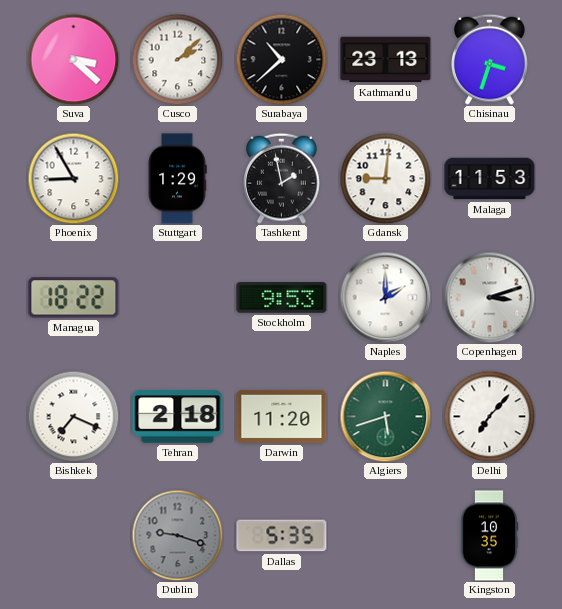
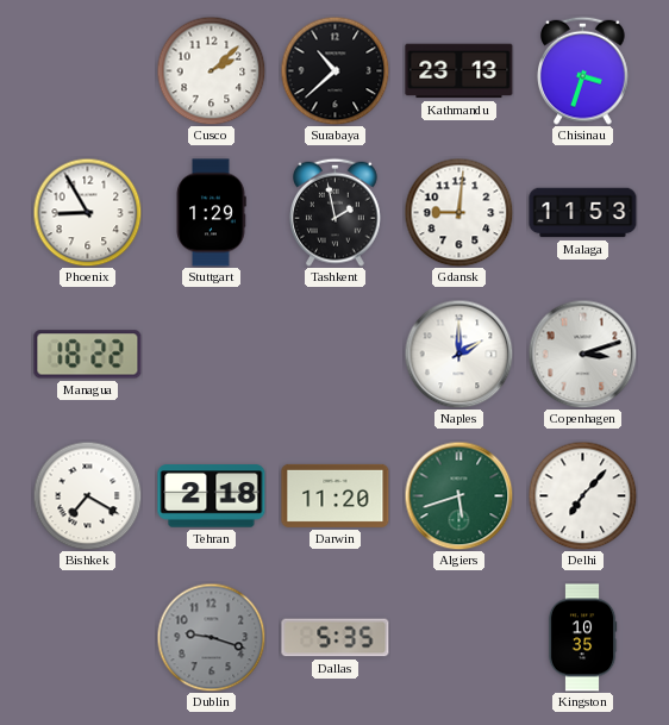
Suva: 3:22 -> none (73, 59)
Stockholm: 9:53 -> none (282, 298)
Bishkek: 7:19 -> 7:20 (87, 495)
